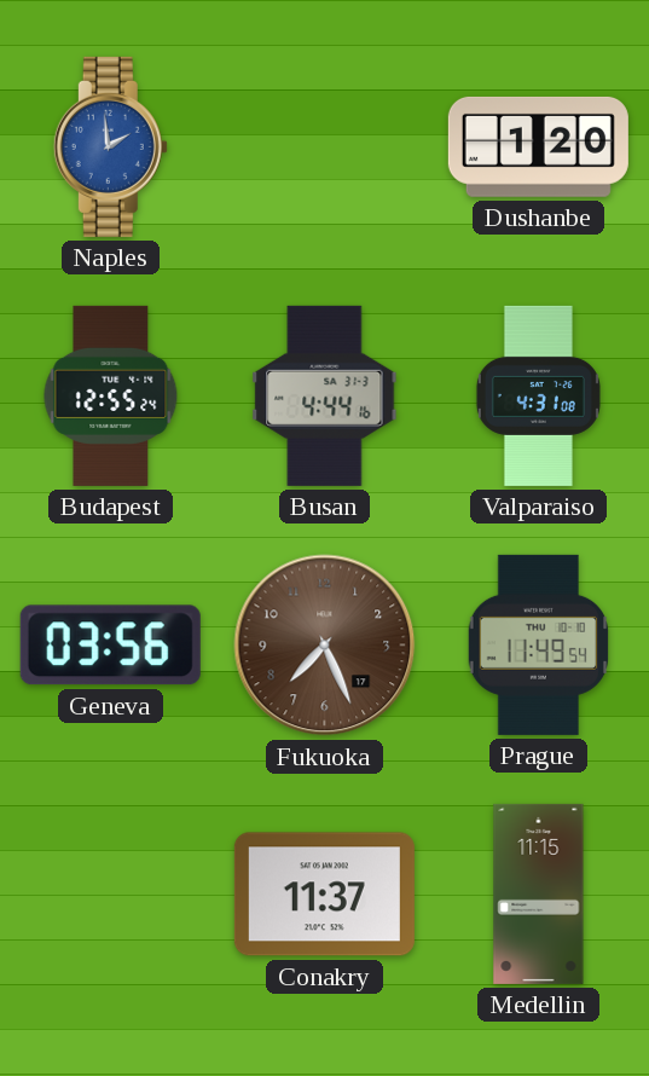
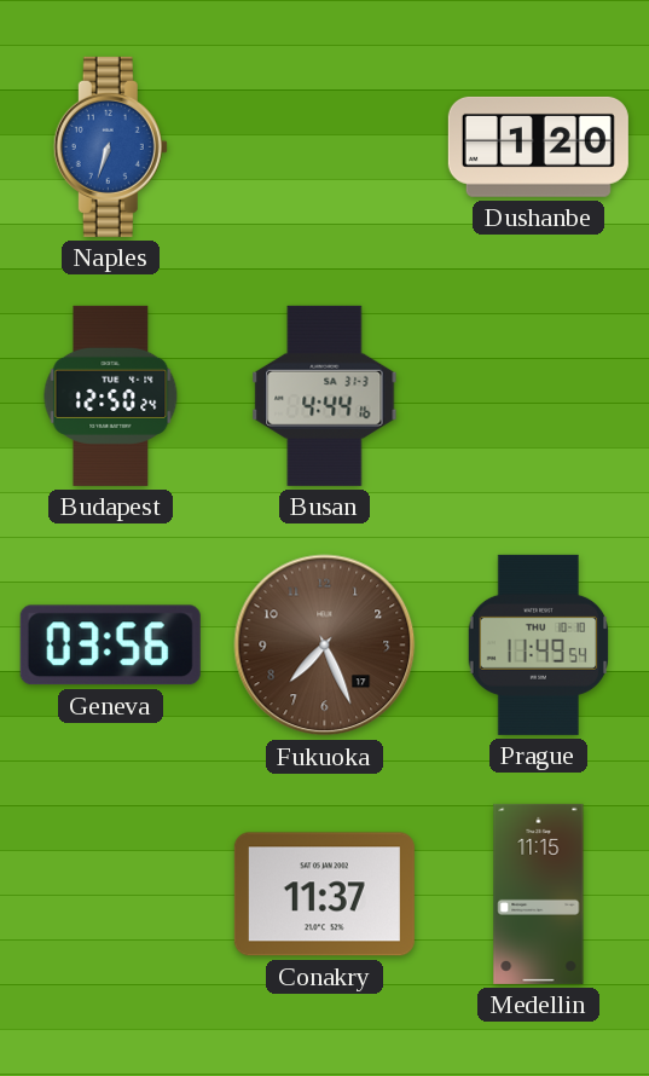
Naples: 1:59 -> 6:33 (110, 146)
Budapest: 12:55 -> 12:50 (111, 395)
Valparaiso: 4:31 -> none (538, 395)
